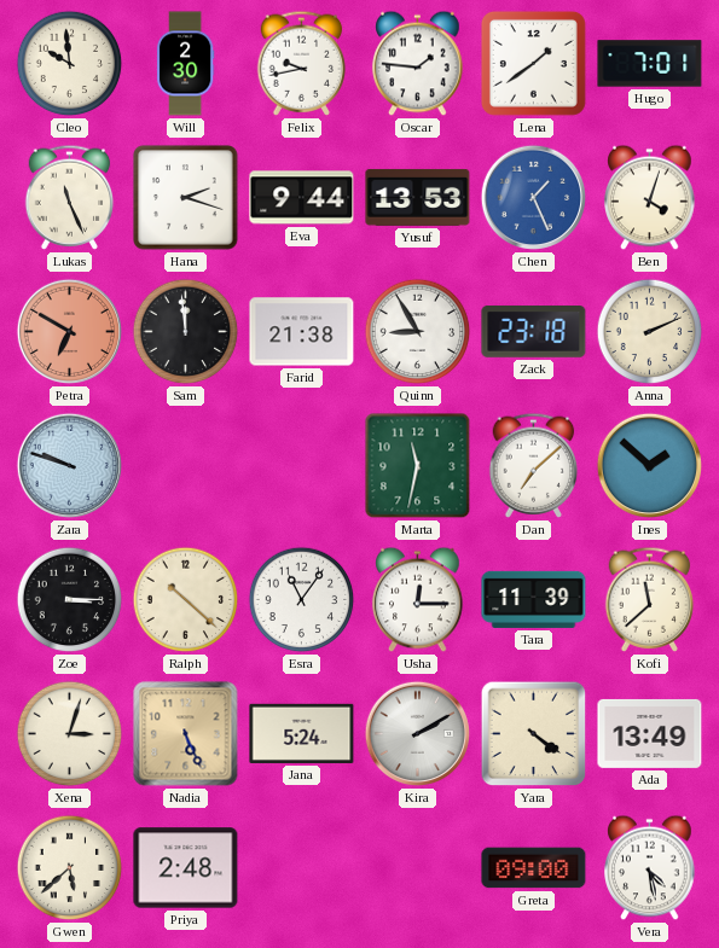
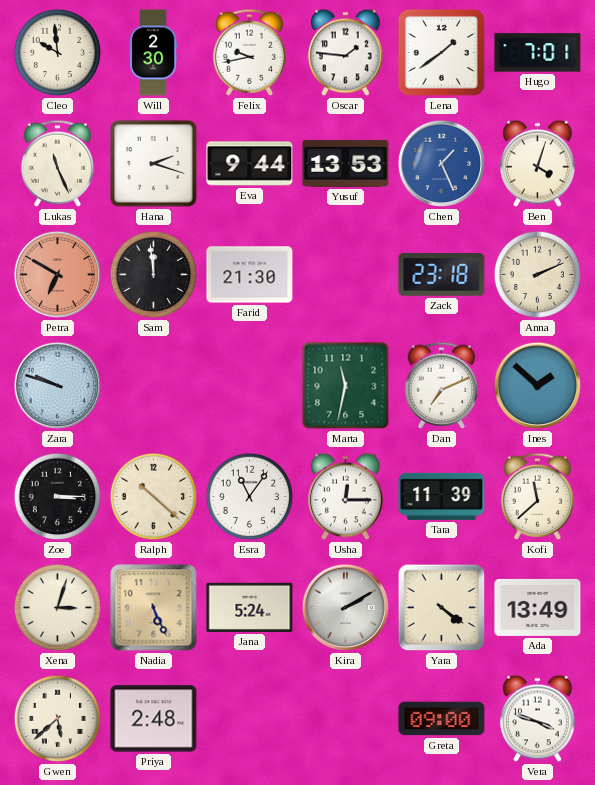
Farid: 21:38 -> 21:30 (250, 275)
Quinn: 8:55 -> none (418, 332)
Dan: 7:08 -> 7:11 (442, 385)
Vera: 4:28 -> 3:48 (538, 719)
